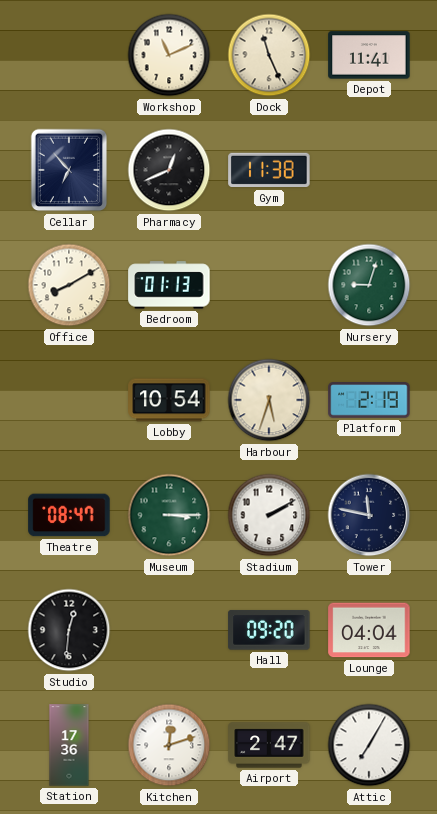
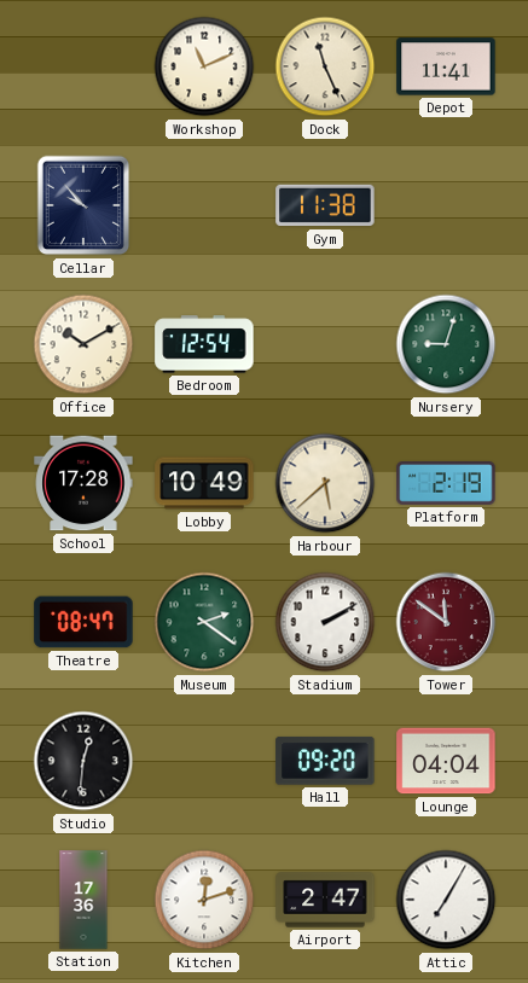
Cellar: 6:53 -> 9:53 (83, 205)
Pharmacy: 12:41 -> none (169, 170)
Office: 8:10 -> 10:10 (83, 344)
Bedroom: 01:13 -> 12:54 (204, 344)
School: none -> 17:28 (83, 483)
Lobby: 10:54 -> 10:49 (204, 483)
Harbour: 5:33 -> 5:38 (325, 483)
Museum: 3:15 -> 2:21 (204, 622)
Tower: 11:47 -> 11:51 (446, 622)
Tower dial: navy -> burgundy (446, 622)
